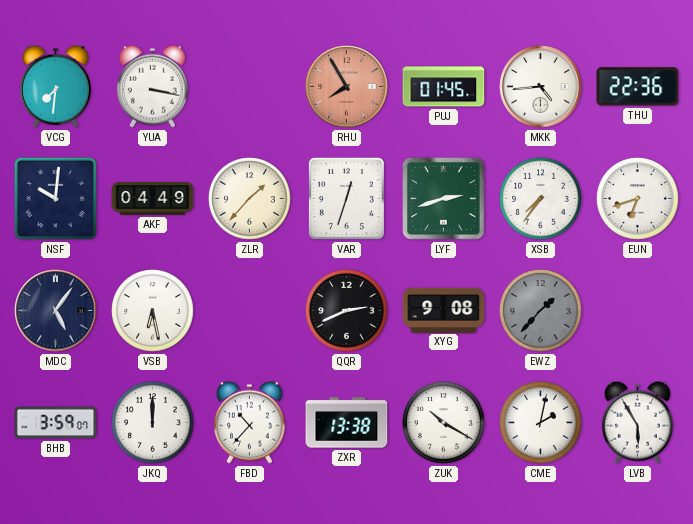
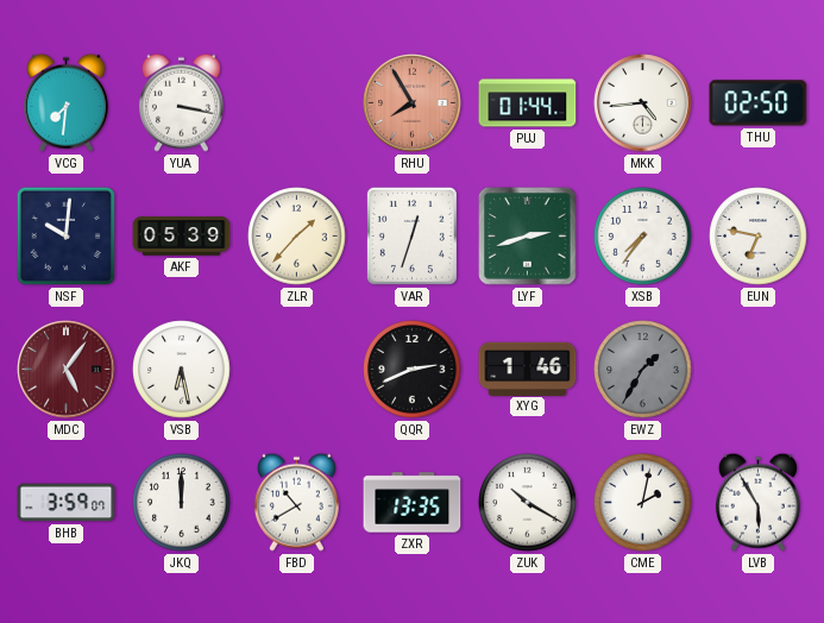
PUJ: 01:45 -> 01:44 (528, 103)
THU: 22:36 -> 02:50 (759, 103)
AKF: 04:49 -> 05:39 (182, 237)
EUN: 6:42 -> 6:47 (759, 237)
MDC dial: navy -> burgundy (67, 370)
XYG: 9:08 -> 1:46 (528, 369)
EWZ: 1:37 -> 1:35 (643, 370)
FBD: 10:37 -> 10:40 (296, 502)
ZXR: 13:38 -> 13:35 (413, 503)
